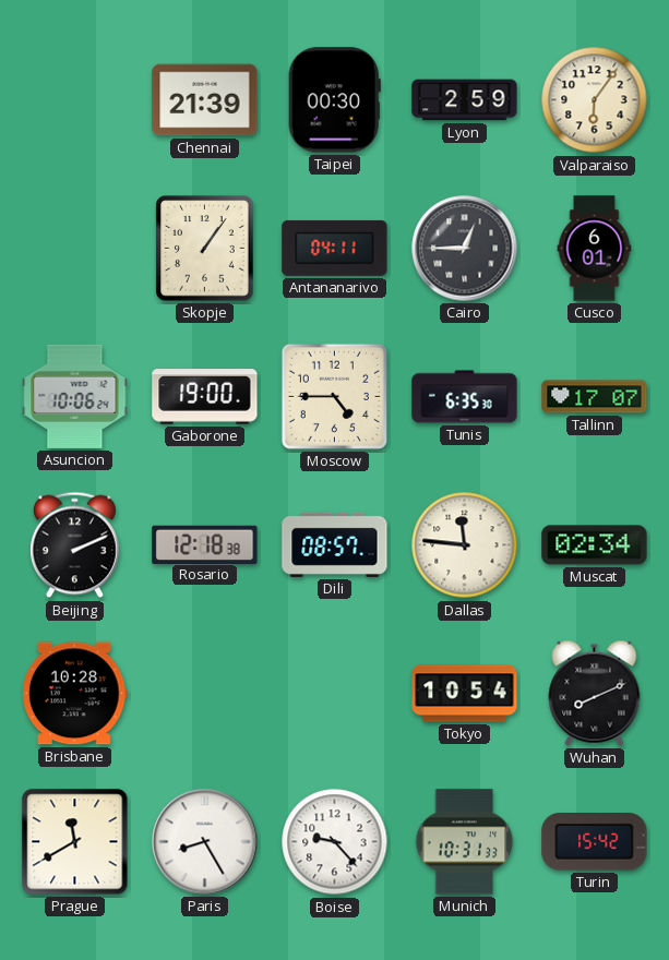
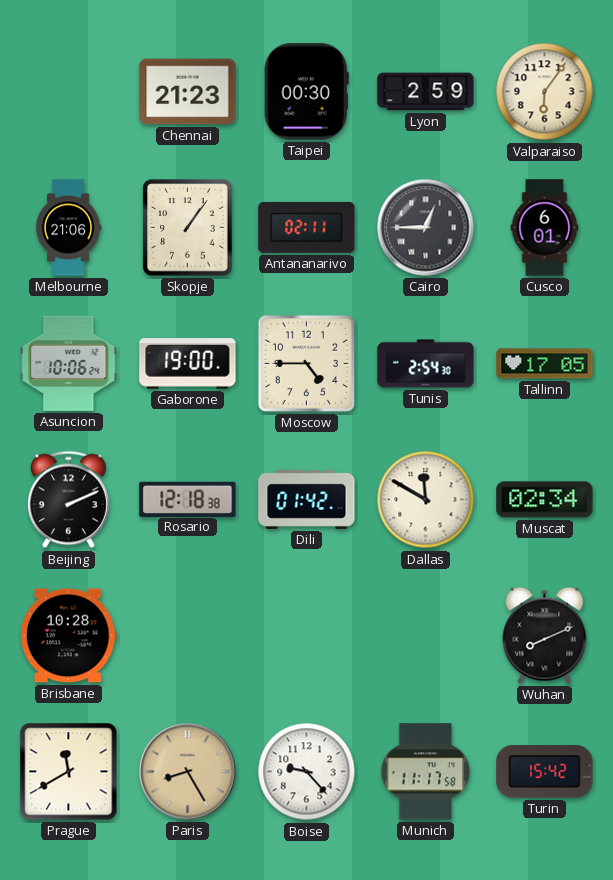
Chennai: 21:39 -> 21:23 (188, 92)
Melbourne: none -> 21:06 (68, 228)
Antananarivo: 04:11 -> 02:11 (307, 227)
Tunis: 6:35 -> 2:54 (426, 364)
Tallinn: 17:07 -> 17:05 (545, 364)
Dili: 08:57 -> 01:42 (307, 499)
Dallas: 11:46 -> 11:50 (426, 500)
Tokyo: 10:54 -> none (465, 694)
Paris dial: white -> champagne (188, 772)
Munich: 10:31 -> 11:17 (426, 772)
